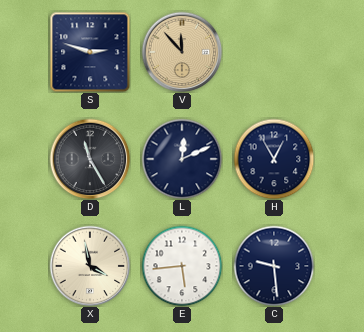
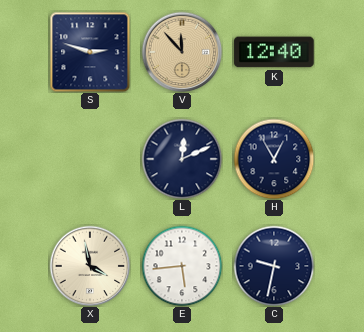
K: none -> 12:40 (274, 52)
D: 11:25 -> none (90, 159)
C: 9:29 -> 9:32 (274, 266)
